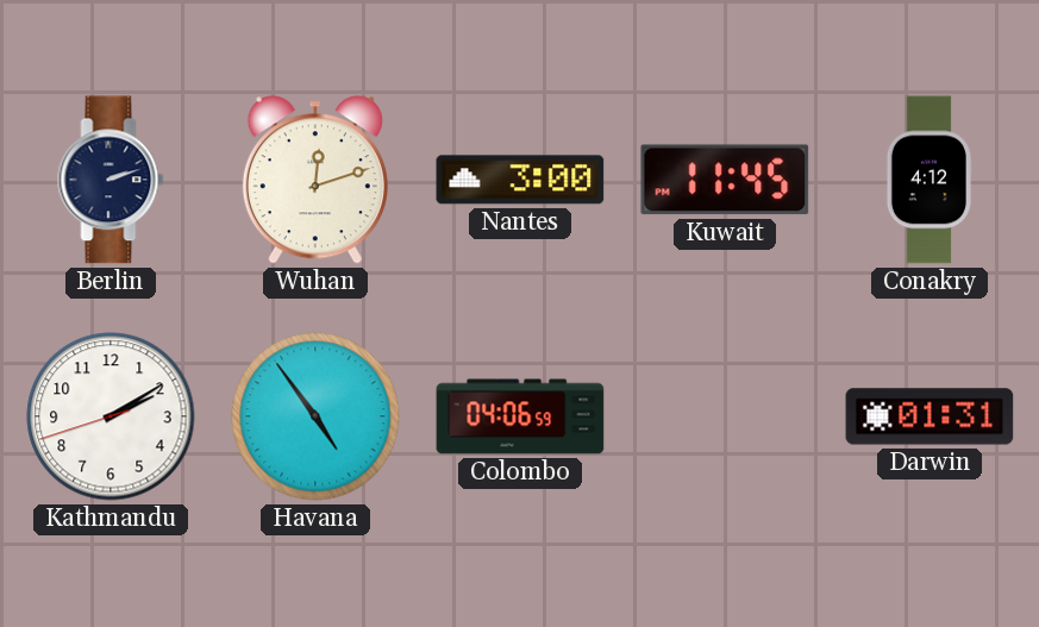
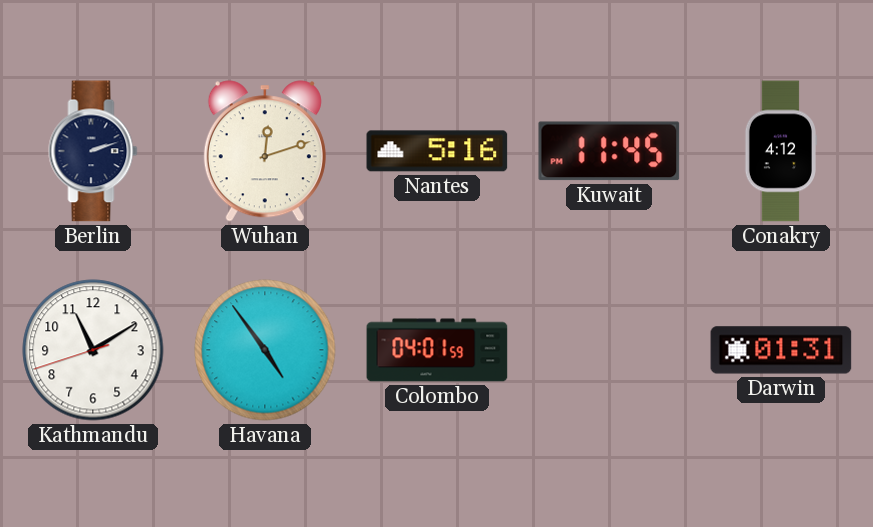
Nantes: 3:00 -> 5:16 (437, 151)
Kathmandu: 2:09 -> 11:09 (93, 350)
Colombo: 04:06 -> 04:01 (437, 350)
